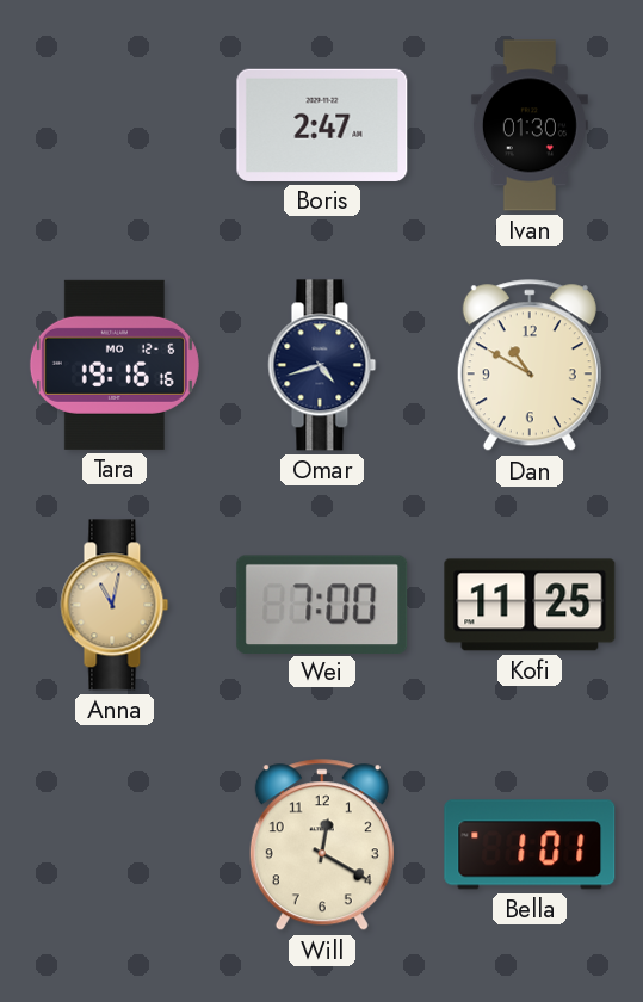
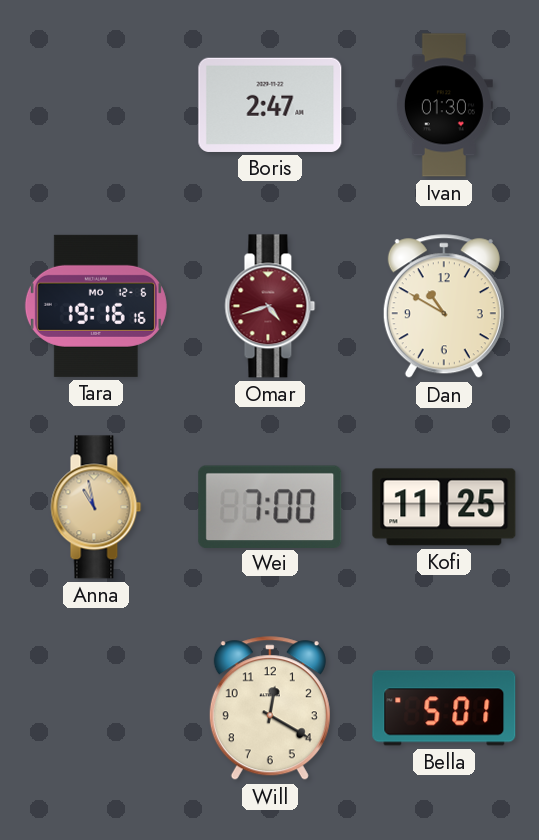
Omar dial: navy -> burgundy (270, 306)
Anna: 11:02 -> 10:58 (96, 507)
Bella: 1:01 -> 5:01 (444, 708)
